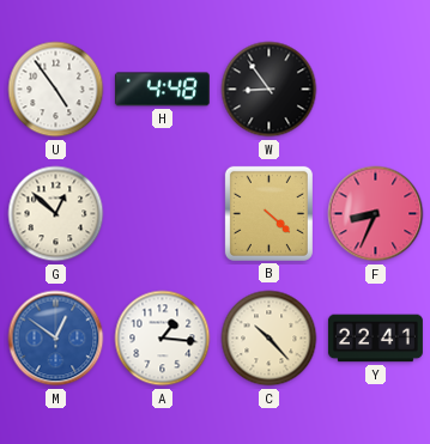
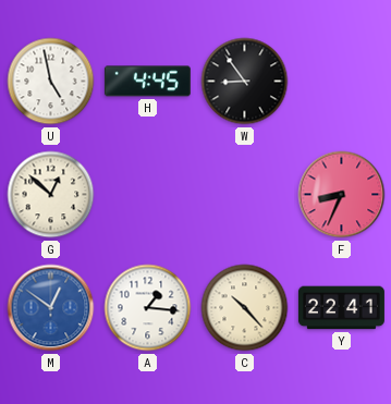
U: 4:54 -> 4:58 (51, 82)
H: 4:48 -> 4:45 (147, 82)
B: 4:22 -> none (268, 213)
